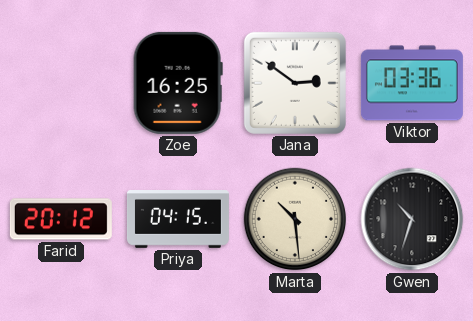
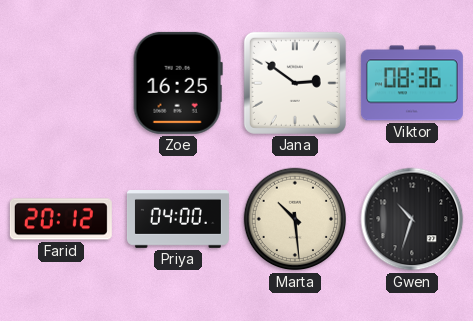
Viktor: 03:36 -> 08:36 (412, 83)
Priya: 04:15 -> 04:00 (178, 220)
